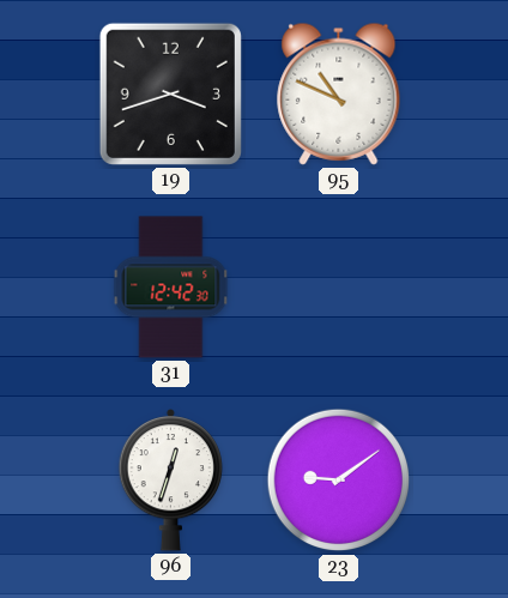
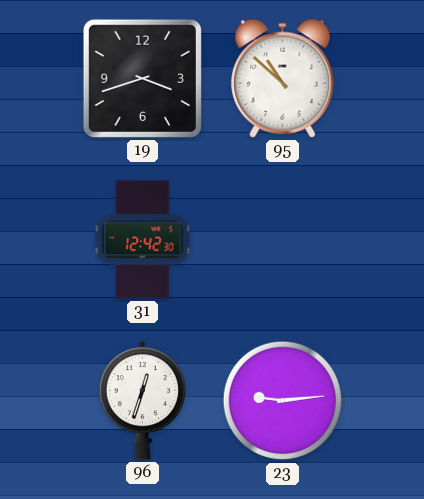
95: 10:49 -> 10:52 (283, 78)
23: 9:09 -> 9:14 (283, 401)
